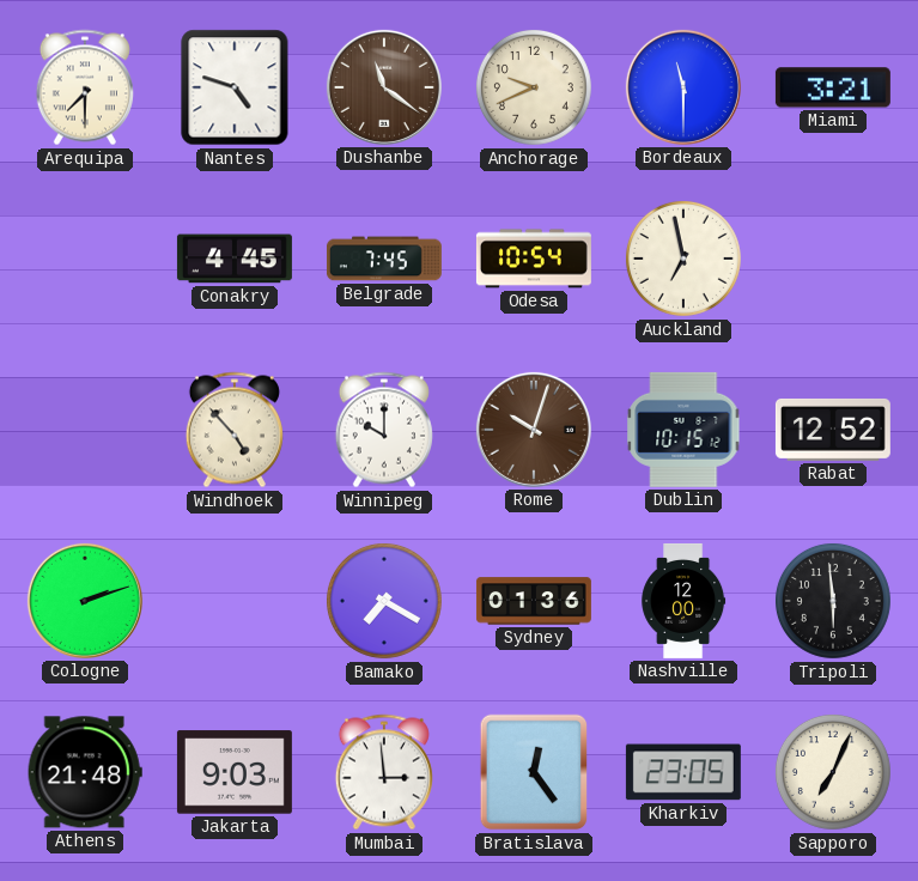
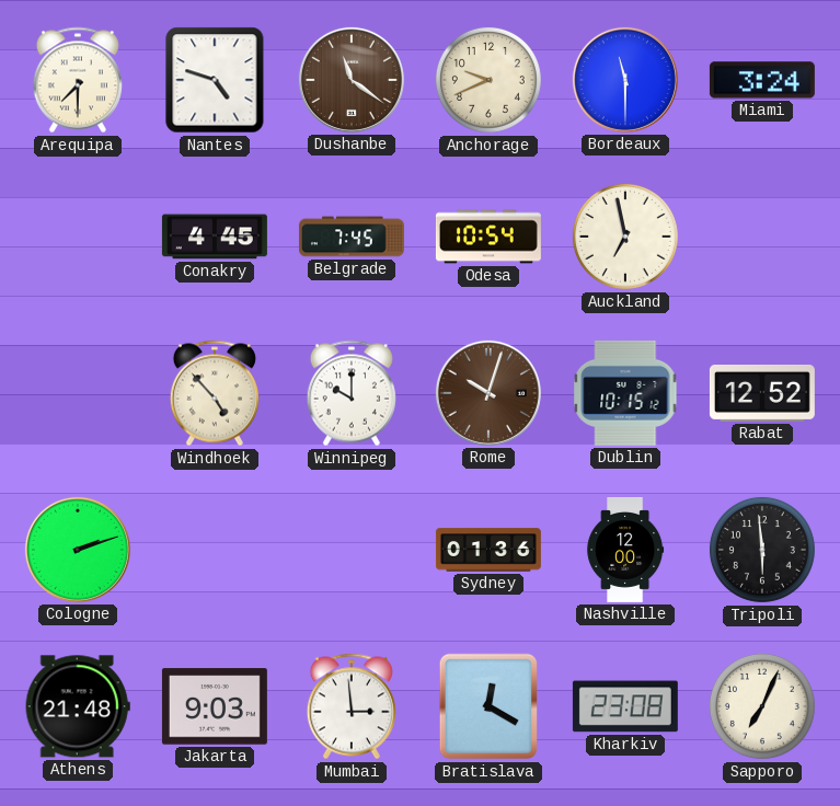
Miami: 3:21 -> 3:24 (762, 80)
Bamako: 7:20 -> none (384, 601)
Bratislava: 12:24 -> 12:20 (488, 706)
Kharkiv: 23:05 -> 23:08 (625, 706)
